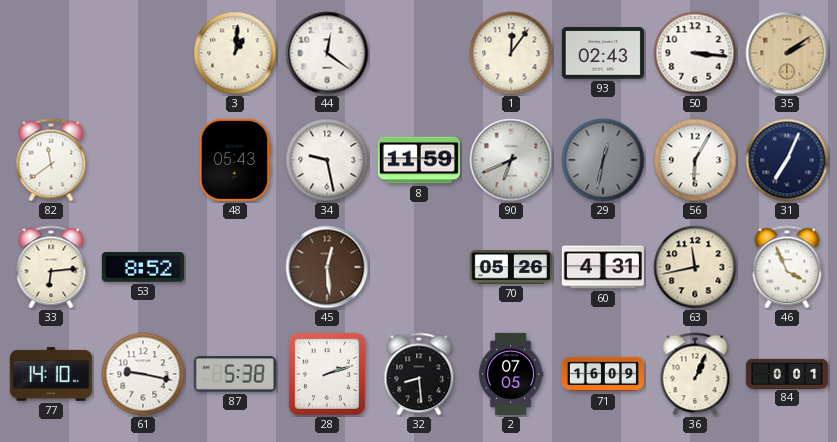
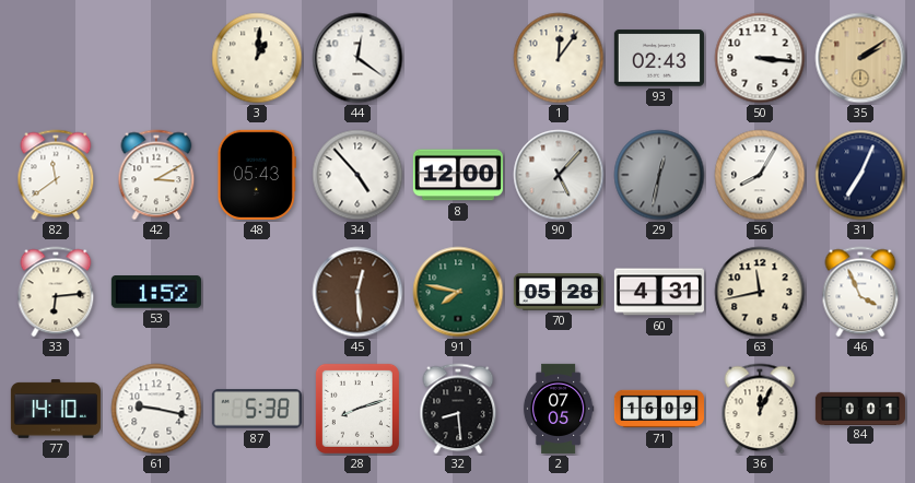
42: none -> 3:10 (156, 175)
34: 9:28 -> 4:53 (357, 175)
8: 11:59 -> 12:00 (458, 175)
90: 6:41 -> 5:07 (559, 175)
56: 6:05 -> 8:05 (760, 175)
53: 8:52 -> 1:52 (156, 293)
91: none -> 7:47 (458, 292)
70: 05:26 -> 05:28 (559, 292)
28: 2:12 -> 8:12 (357, 409)
36: 1:04 -> 12:04 (760, 409)
